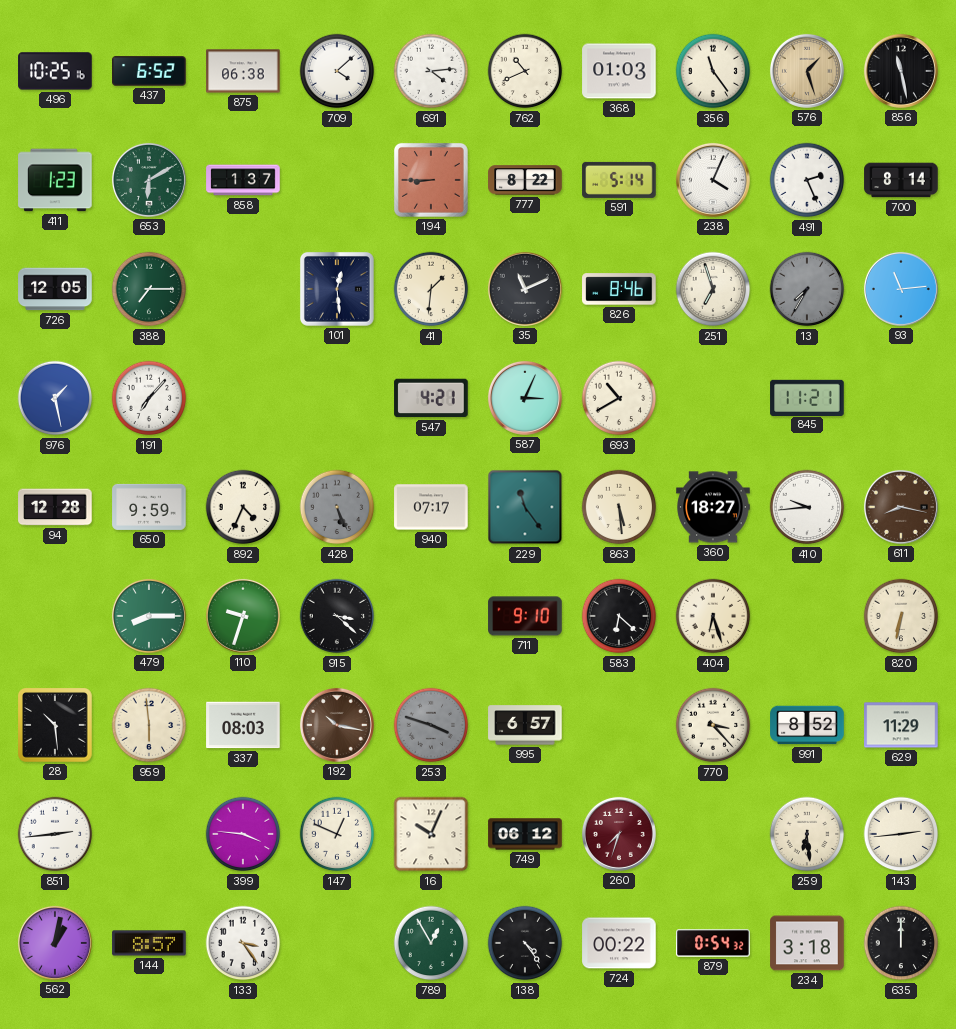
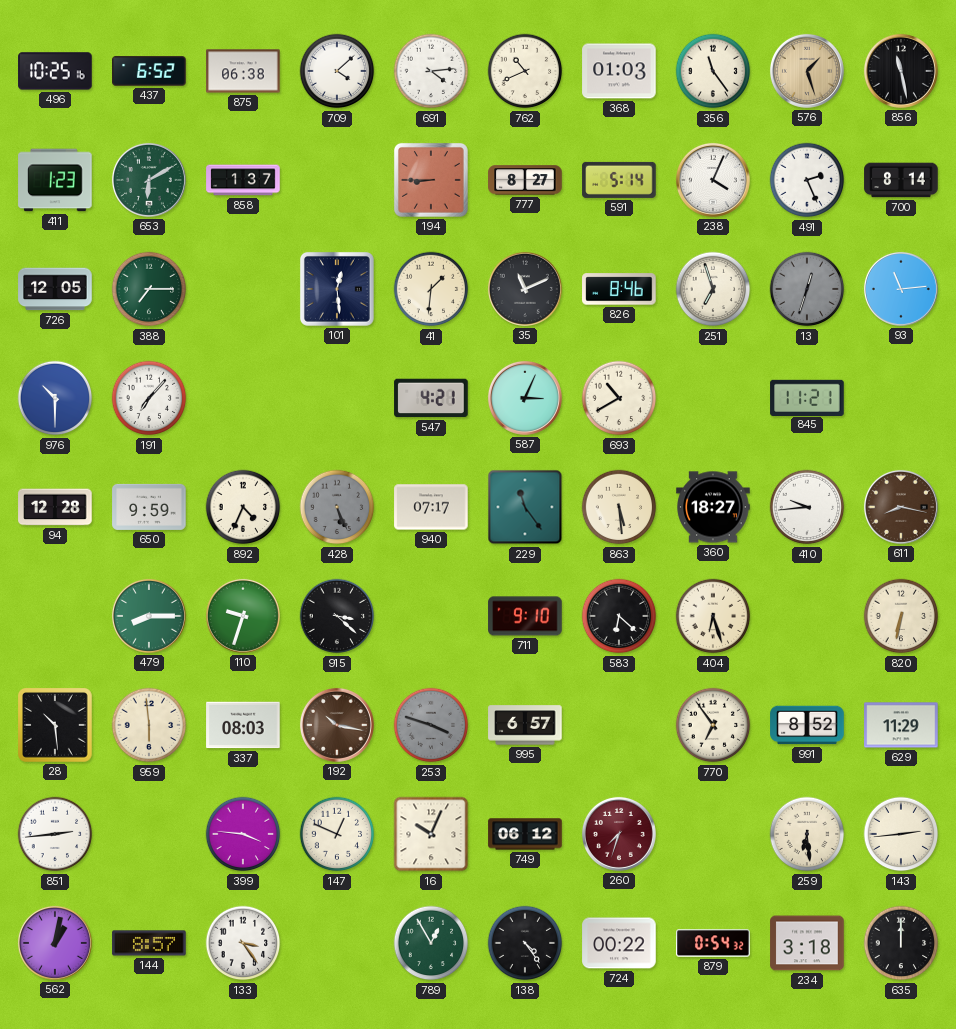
777: 8:22 -> 8:27 (525, 180)
13: 7:35 -> 12:33 (807, 289)
976: 1:28 -> 10:30 (55, 398)
770: 3:23 -> 6:54 (713, 725)
